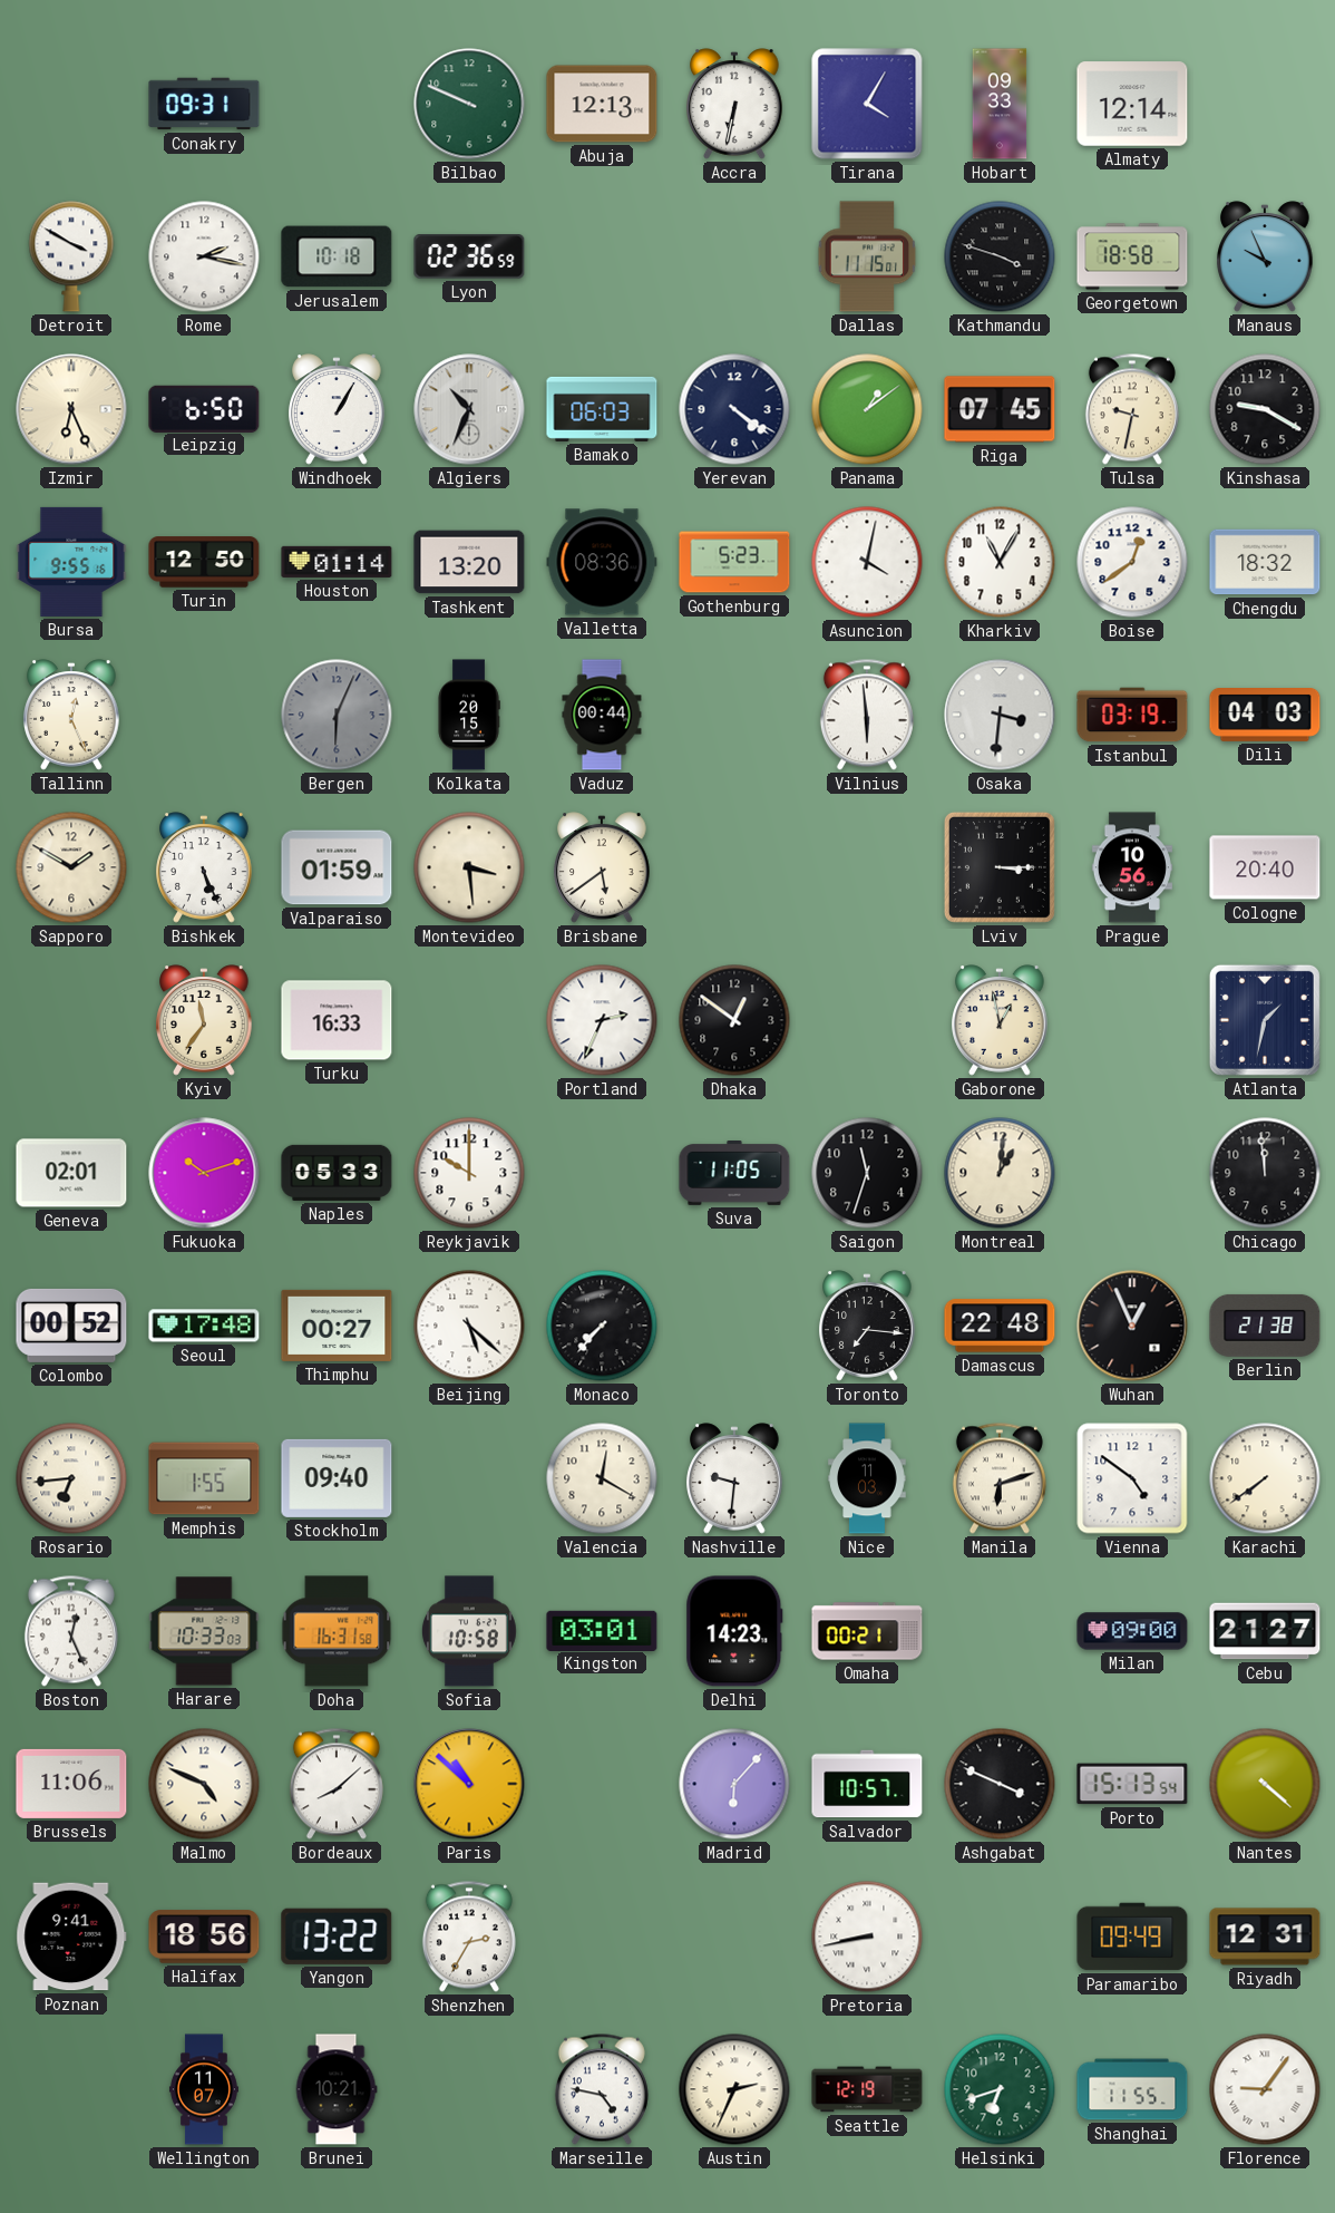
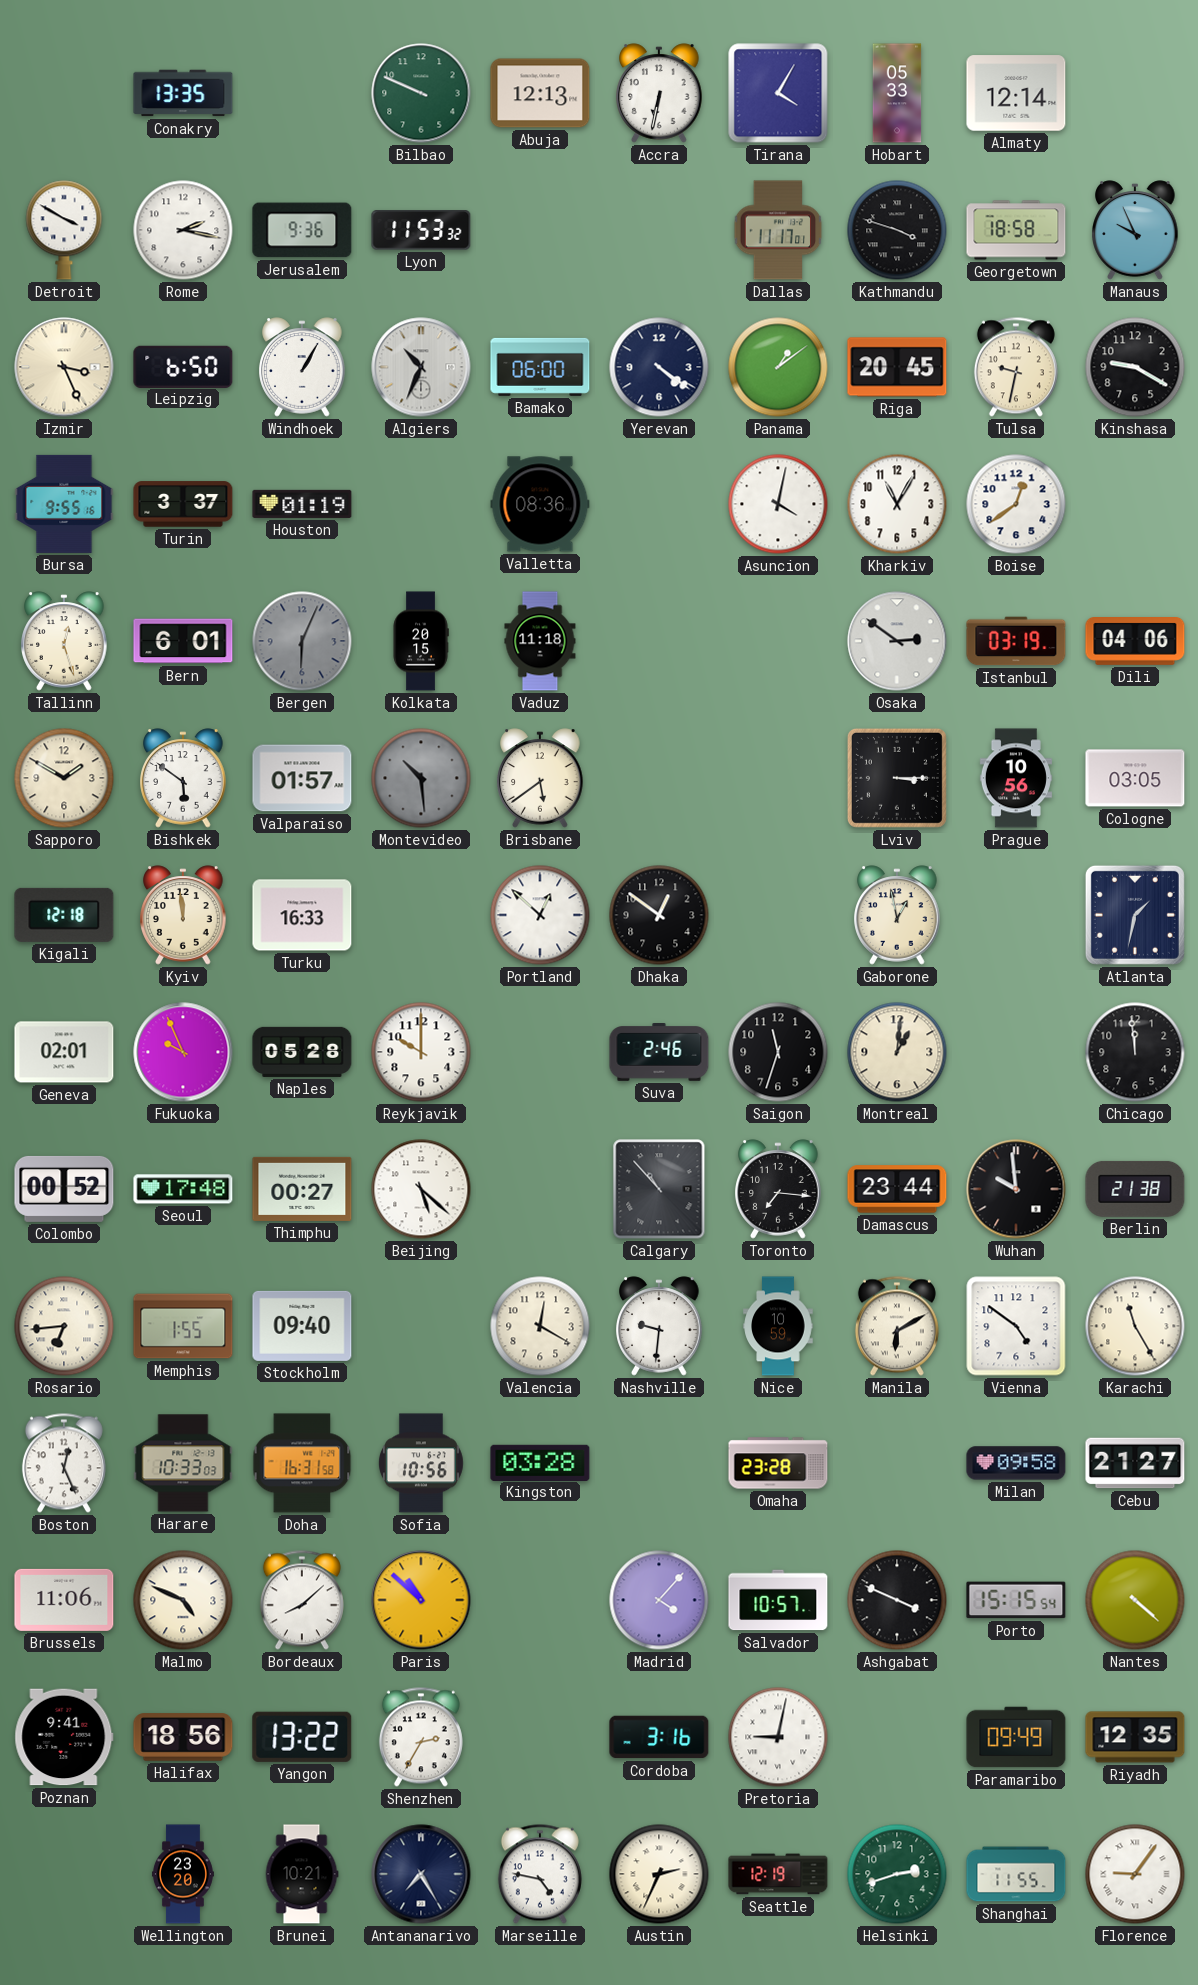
Conakry: 09:31 -> 13:35 (183, 93)
Hobart: 09:33 -> 05:33 (897, 93)
Jerusalem: 10:18 -> 9:36 (302, 230)
Lyon: 02:36 -> 11:53 (421, 230)
Dallas: 11:15 -> 11:17 (778, 230)
Izmir: 6:26 -> 3:26 (64, 367)
Bamako: 06:03 -> 06:00 (540, 367)
Riga: 07:45 -> 20:45 (897, 367)
Turin: 12:50 -> 3:37 (183, 504)
Houston: 01:14 -> 01:19 (302, 504)
Tashkent: 13:20 -> none (469, 562)
Gothenburg: 5:23 -> none (734, 562)
Chengdu: 18:32 -> none (1265, 562)
Tallinn: 12:26 -> 12:27 (64, 641)
Bern: none -> 6:01 (183, 641)
Vaduz: 00:44 -> 11:18 (540, 641)
Vilnius: 5:59 -> none (867, 715)
Osaka: 3:31 -> 2:51 (897, 641)
Dili: 04:03 -> 04:06 (1135, 642)
Bishkek: 5:26 -> 5:51 (183, 778)
Valparaiso: 01:59 -> 01:57 (302, 778)
Montevideo: 3:29 -> 10:29 (421, 778)
Montevideo dial: cream -> grey (421, 778)
Cologne: 20:40 -> 03:05 (1135, 778)
Kigali: none -> 12:18 (64, 915)
Kyiv: 11:36 -> 11:59 (183, 915)
Portland: 2:34 -> 12:52 (540, 915)
Fukuoka: 10:12 -> 9:56 (183, 1052)
Naples: 05:33 -> 05:28 (302, 1052)
Suva: 11:05 -> 2:46 (659, 1053)
Monaco: 7:37 -> none (602, 1326)
Calgary: none -> 10:53 (659, 1189)
Damascus: 22:48 -> 23:44 (897, 1189)
Wuhan: 12:56 -> 9:59 (1016, 1189)
Nice: 11:03 -> 10:59 (778, 1326)
Manila: 6:12 -> 6:10 (897, 1326)
Karachi: 7:39 -> 11:25 (1135, 1326)
Sofia: 10:58 -> 10:56 (421, 1463)
Kingston: 03:01 -> 03:28 (540, 1462)
Delhi: 14:23 -> none (734, 1631)
Omaha: 00:21 -> 23:28 (778, 1463)
Milan: 09:00 -> 09:58 (1016, 1463)
Madrid: 6:07 -> 4:07 (659, 1600)
Porto: 15:13 -> 15:15 (1016, 1600)
Cordoba: none -> 3:16 (659, 1737)
Pretoria: 8:43 -> 9:02 (778, 1737)
Riyadh: 12:31 -> 12:35 (1135, 1737)
Wellington: 11:07 -> 23:20 (183, 1874)
Antananarivo: none -> 7:25 (421, 1874)
Helsinki: 6:42 -> 2:42 (897, 1874)
